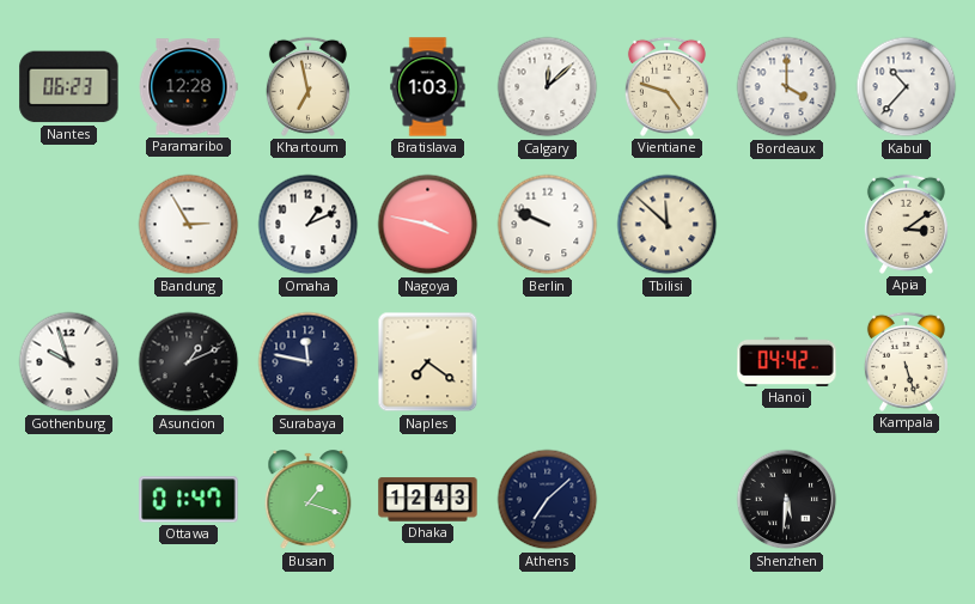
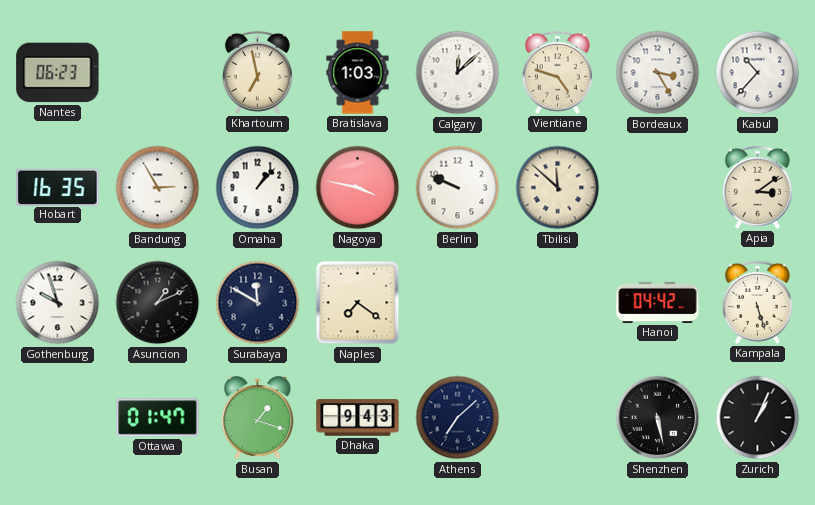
Paramaribo: 12:28 -> none (188, 87)
Bordeaux: 4:00 -> 3:25 (658, 73)
Hobart: none -> 16:35 (58, 187)
Omaha: 1:11 -> 1:07 (258, 188)
Surabaya: 11:47 -> 11:50 (258, 303)
Dhaka: 12:43 -> 9:43 (358, 418)
Shenzhen: 5:31 -> 5:28 (658, 418)
Zurich: none -> 1:04 (758, 418)
